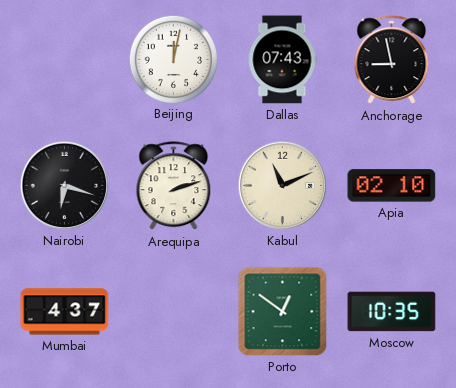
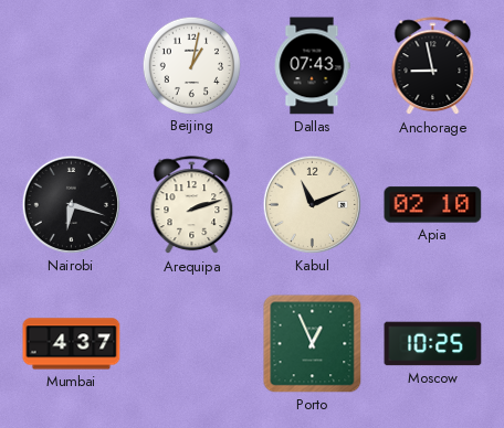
Beijing: 12:02 -> 1:02 (191, 65)
Porto: 12:51 -> 12:56 (313, 344)
Moscow: 10:35 -> 10:25 (433, 344)
